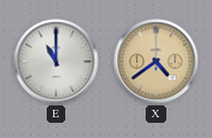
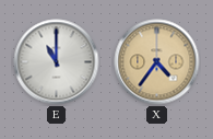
X: 4:39 -> 4:36 (157, 62)
